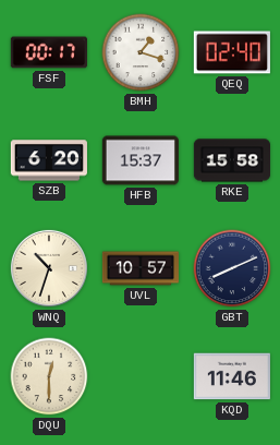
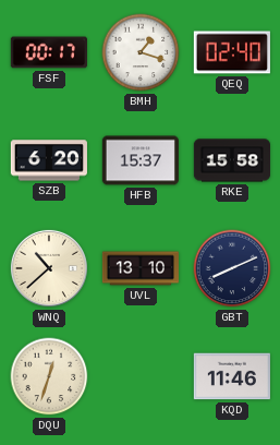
WNQ: 10:33 -> 10:38 (49, 268)
UVL: 10:57 -> 13:10 (139, 268)
DQU: 12:30 -> 12:33 (49, 376)
